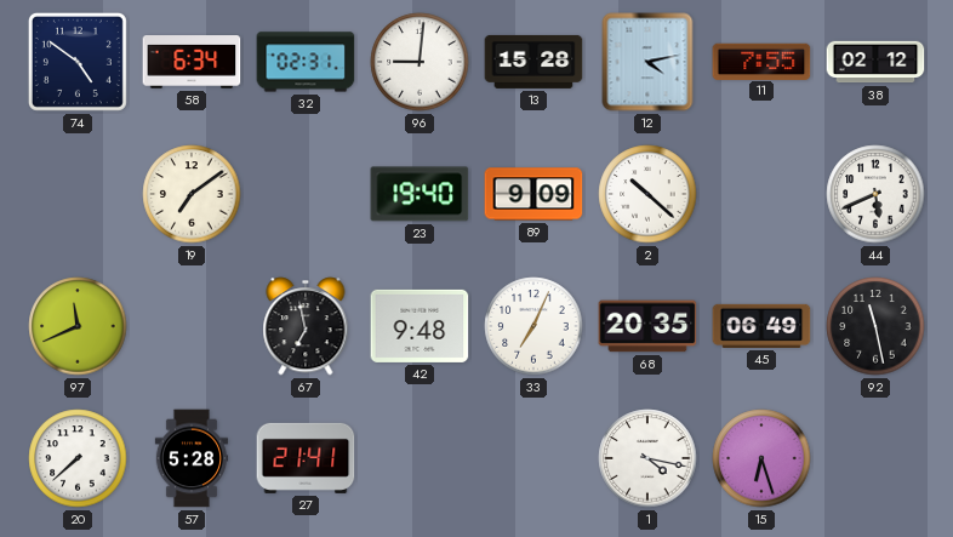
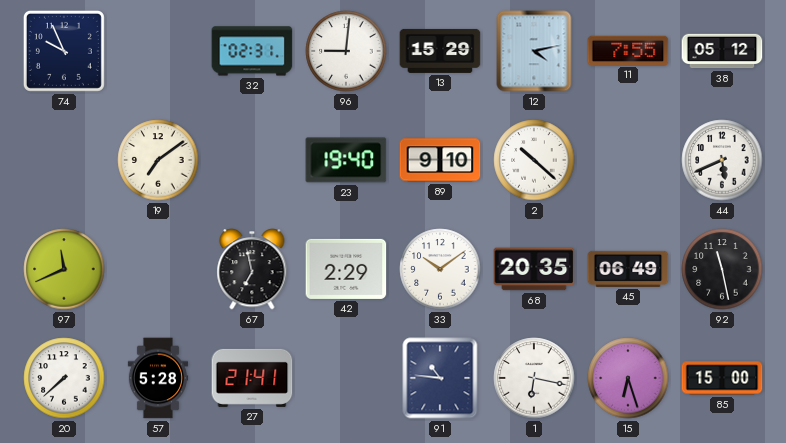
74: 4:51 -> 9:56 (64, 51)
58: 6:34 -> none (192, 62)
13: 15:28 -> 15:29 (440, 51)
38: 02:12 -> 05:12 (722, 51)
89: 9:09 -> 9:10 (440, 160)
42: 9:48 -> 2:29 (346, 269)
33: 7:04 -> 10:09 (440, 269)
91: none -> 10:46 (440, 378)
1: 4:17 -> 6:17 (534, 378)
85: none -> 15:00 (722, 378)
